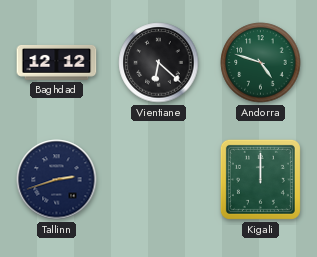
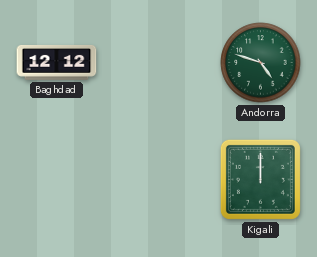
Vientiane: 6:22 -> none (159, 63)
Tallinn: 2:42 -> none (57, 180)
